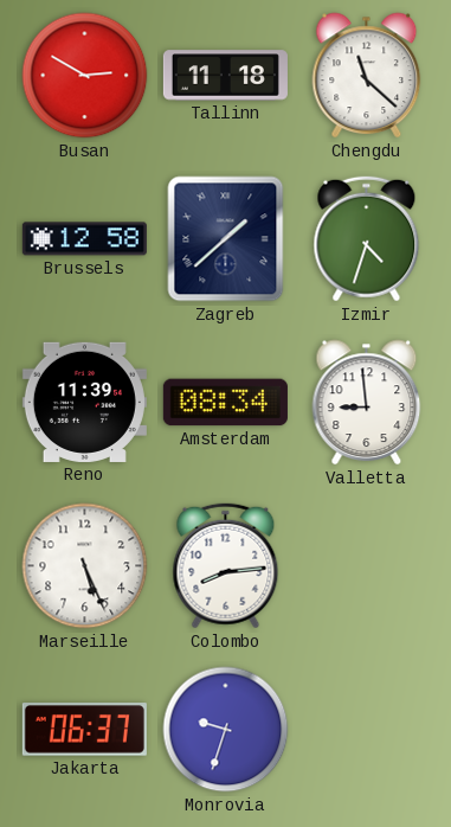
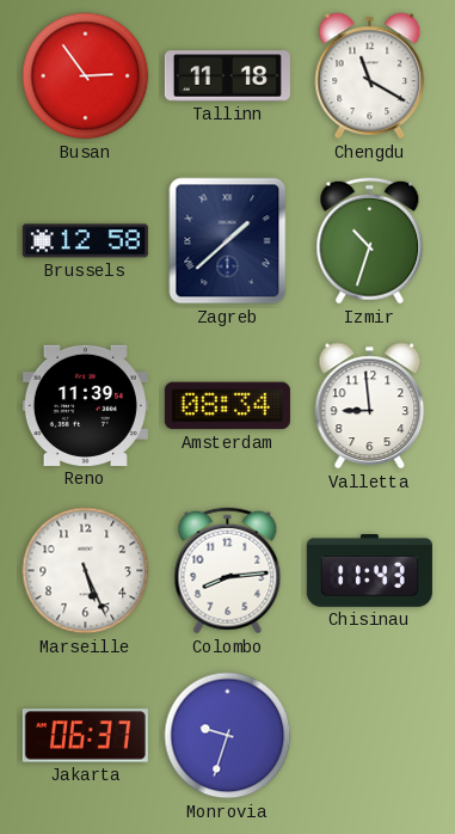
Busan: 2:50 -> 2:54 (86, 76)
Chengdu: 11:22 -> 11:20 (370, 76)
Izmir: 4:33 -> 10:33 (370, 241)
Chisinau: none -> 11:43 (369, 570)
